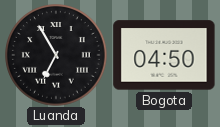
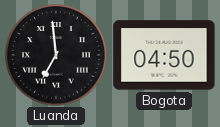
Luanda: 6:55 -> 6:59 (56, 55)
